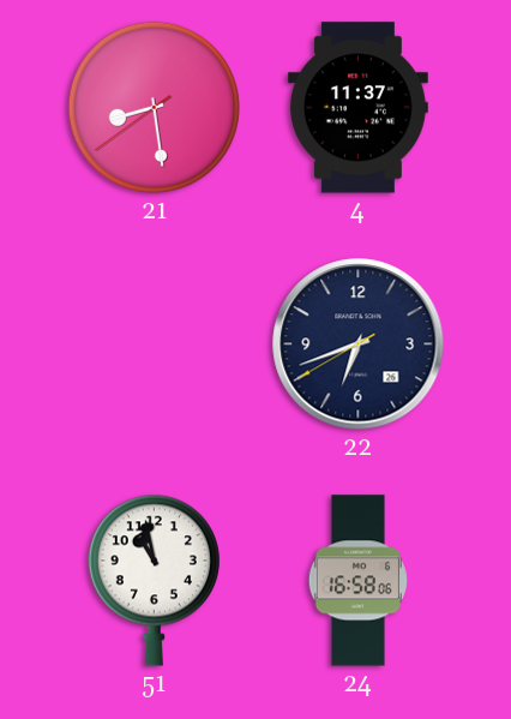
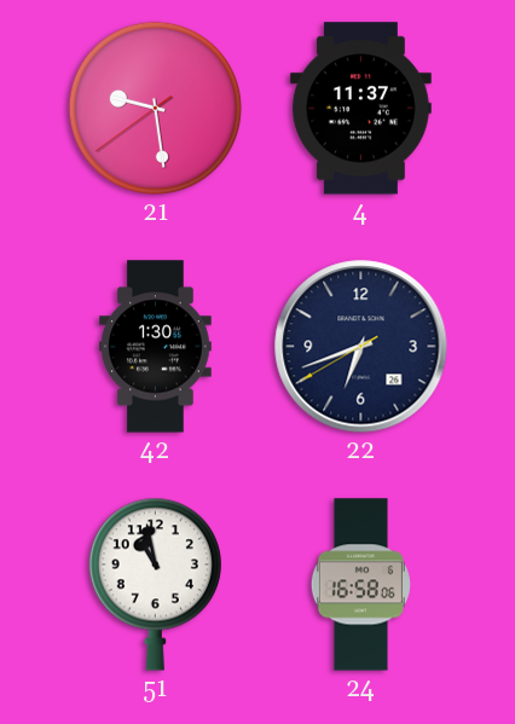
21: 8:28 -> 9:28 (155, 108)
42: none -> 1:30 (156, 347)
